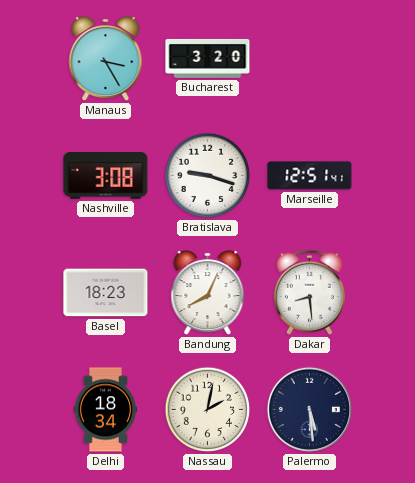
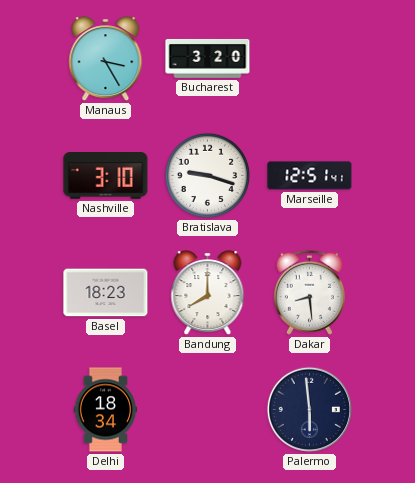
Nashville: 3:08 -> 3:10 (106, 176)
Bandung: 8:04 -> 8:00 (208, 293)
Nassau: 2:02 -> none (208, 410)
Palermo: 5:29 -> 5:59 (309, 409)
